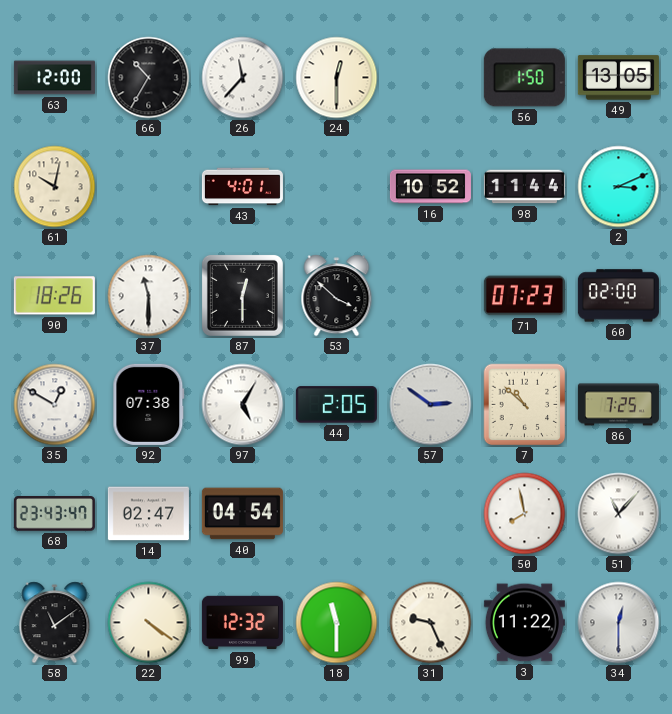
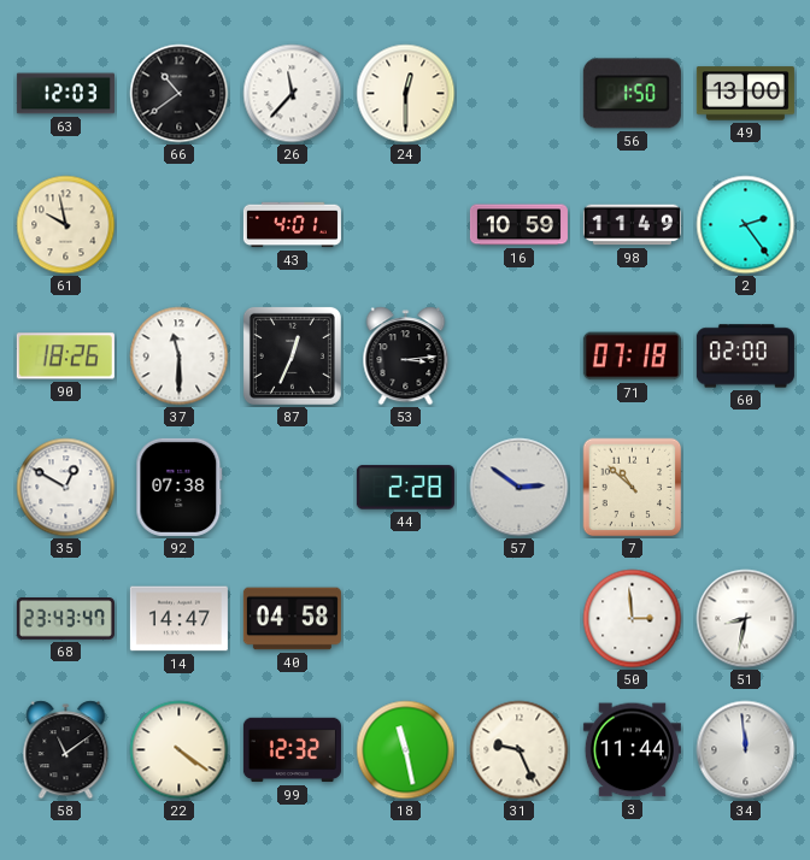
63: 12:00 -> 12:03 (65, 94)
66: 10:35 -> 10:39 (180, 94)
49: 13:05 -> 13:00 (745, 94)
61: 10:02 -> 9:58 (66, 225)
16: 10:52 -> 10:59 (518, 225)
98: 11:44 -> 11:49 (632, 225)
2: 3:11 -> 2:24 (746, 225)
87: 12:30 -> 12:34 (292, 355)
53: 3:52 -> 3:14 (406, 357)
71: 07:23 -> 07:18 (632, 357)
97: 5:05 -> none (243, 405)
44: 2:05 -> 2:28 (405, 488)
86: 7:25 -> none (618, 405)
14: 02:47 -> 14:47 (178, 619)
40: 04:54 -> 04:58 (292, 619)
50: 7:58 -> 2:59 (633, 619)
51: 11:07 -> 8:32 (746, 619)
18: 11:30 -> 11:28 (406, 750)
3: 11:22 -> 11:44 (632, 750)
34: 12:30 -> 11:59 (746, 750)
